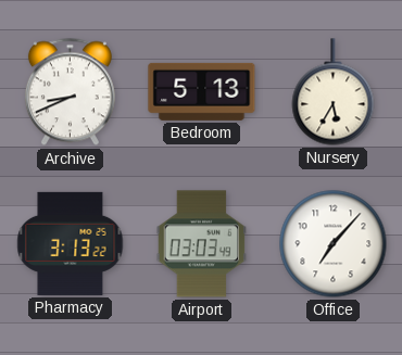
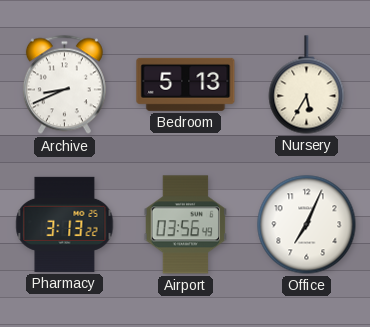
Airport: 03:03 -> 03:56 (186, 225)
Office: 7:07 -> 7:04 (307, 225)
